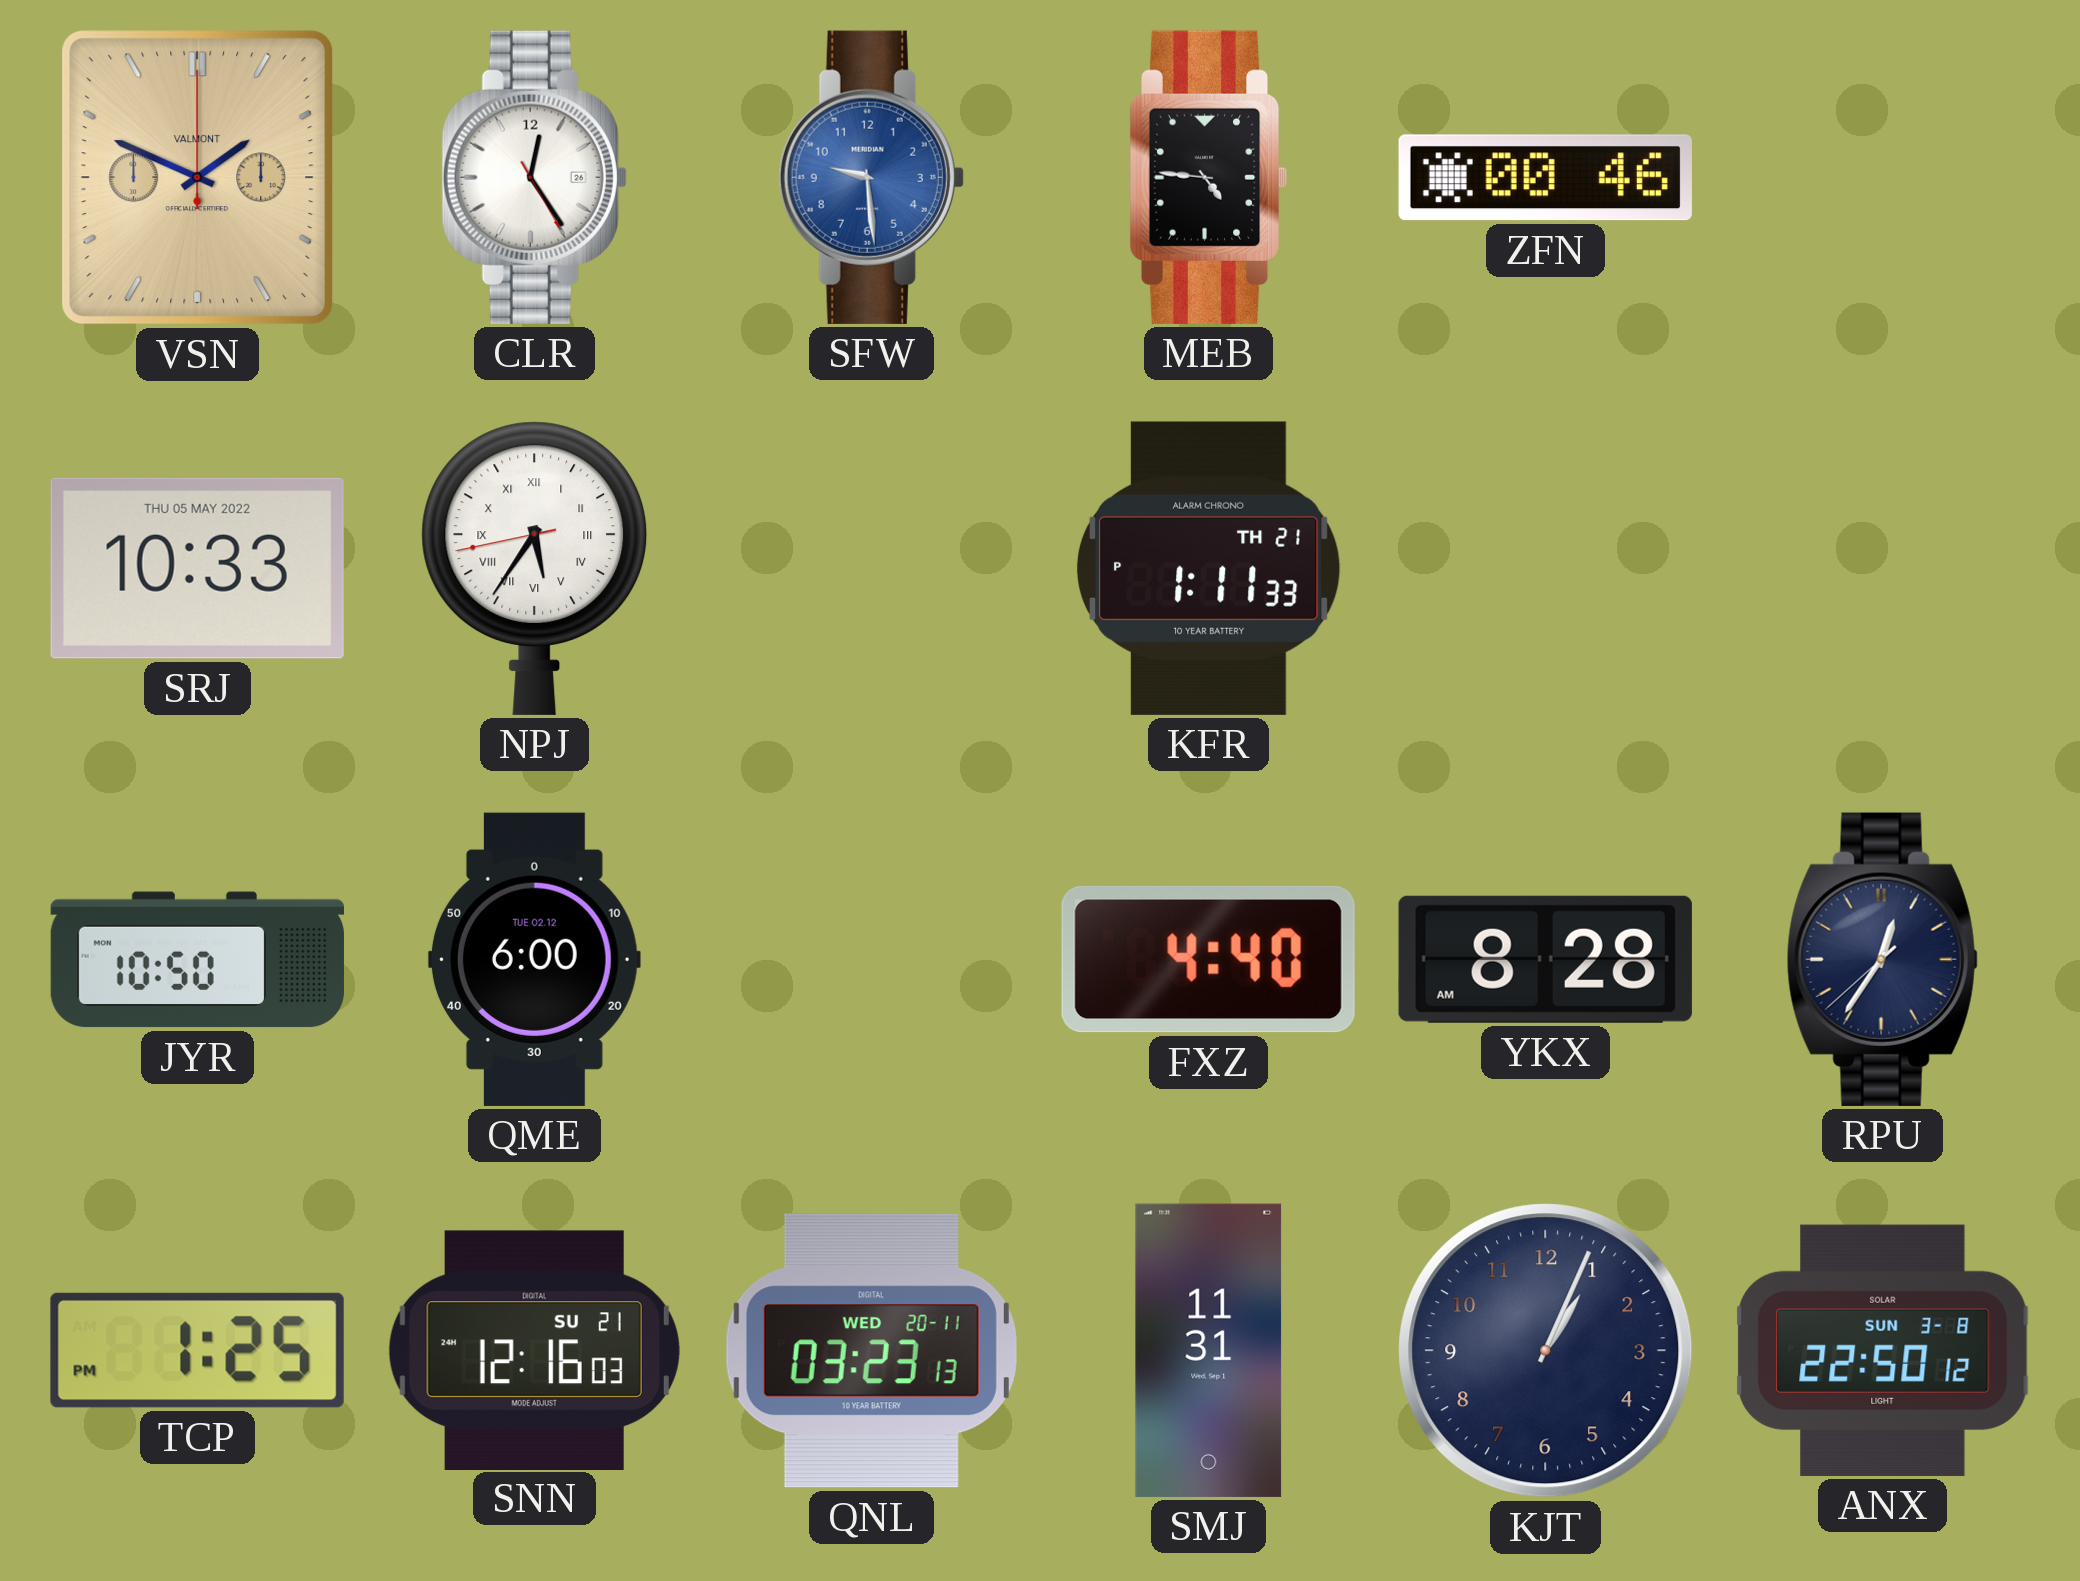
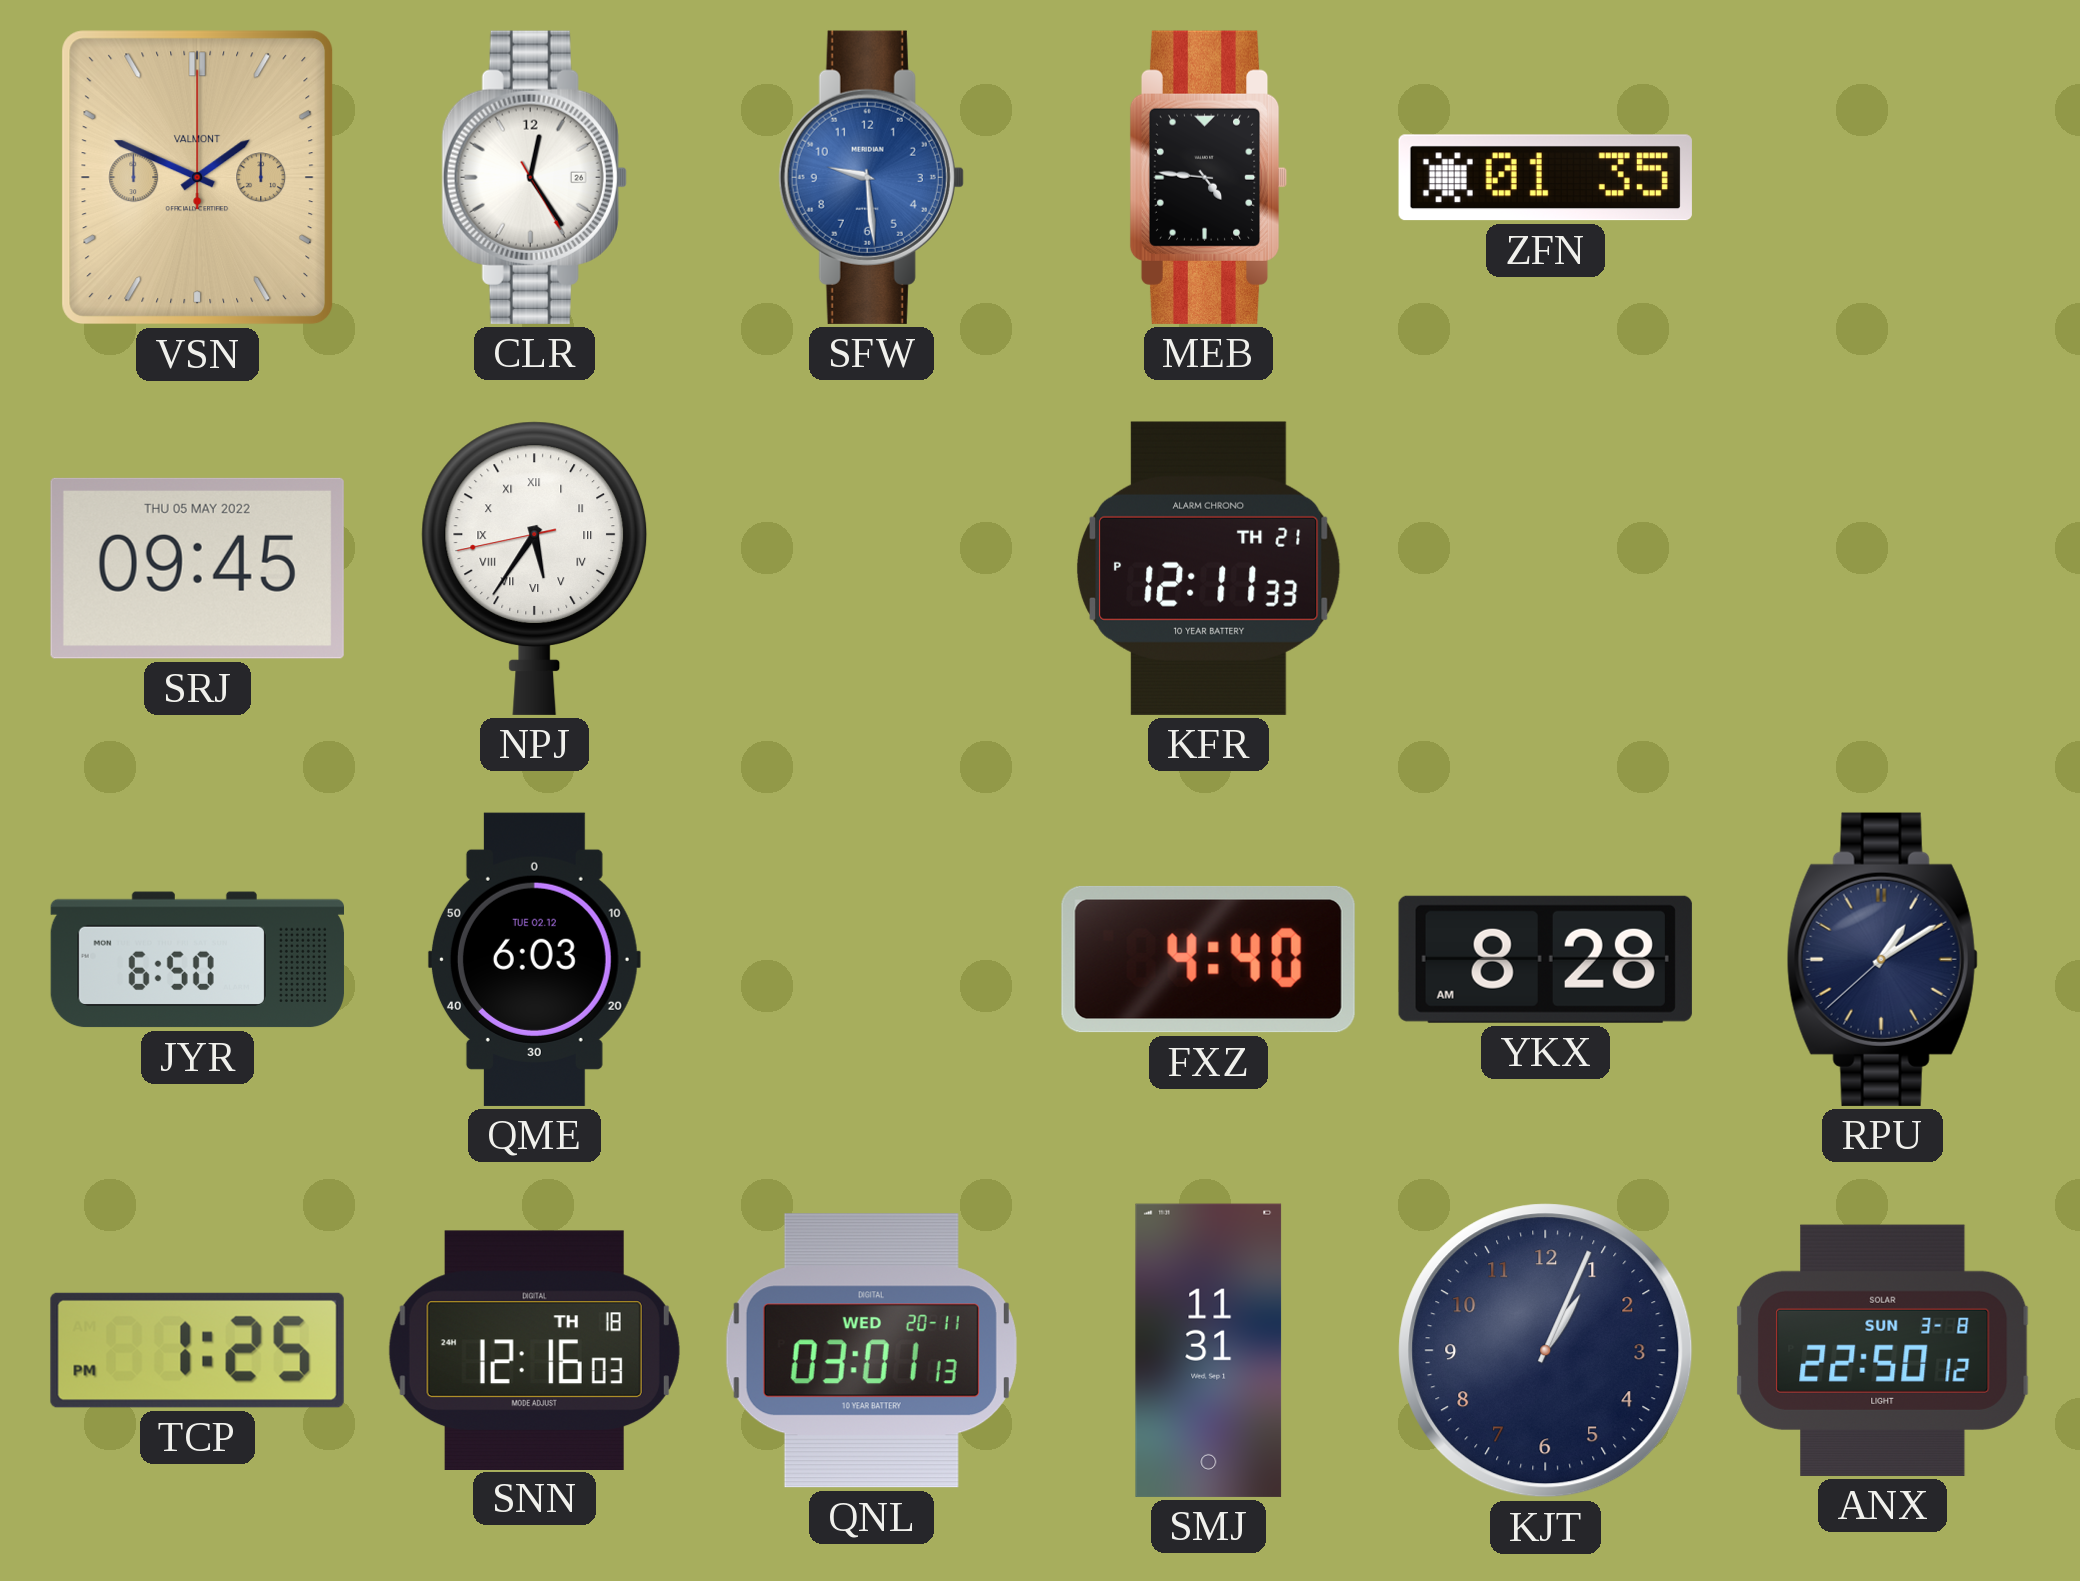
ZFN: 00:46 -> 01:35 (1545, 178)
SRJ: 10:33 -> 09:45 (197, 568)
KFR: 1:11 -> 12:11 (1209, 568)
JYR: 10:50 -> 6:50 (197, 960)
QME: 6:00 -> 6:03 (534, 959)
RPU: 12:35 -> 1:09 (1882, 959)
SNN date: SU 21 -> TH 18 (534, 1350)
QNL: 03:23 -> 03:01 (871, 1351)
